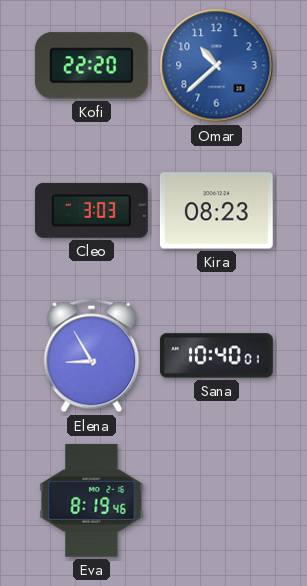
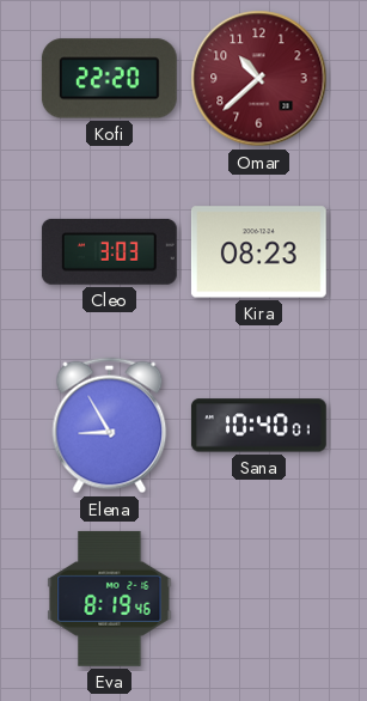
Omar dial: blue -> burgundy (259, 79)
